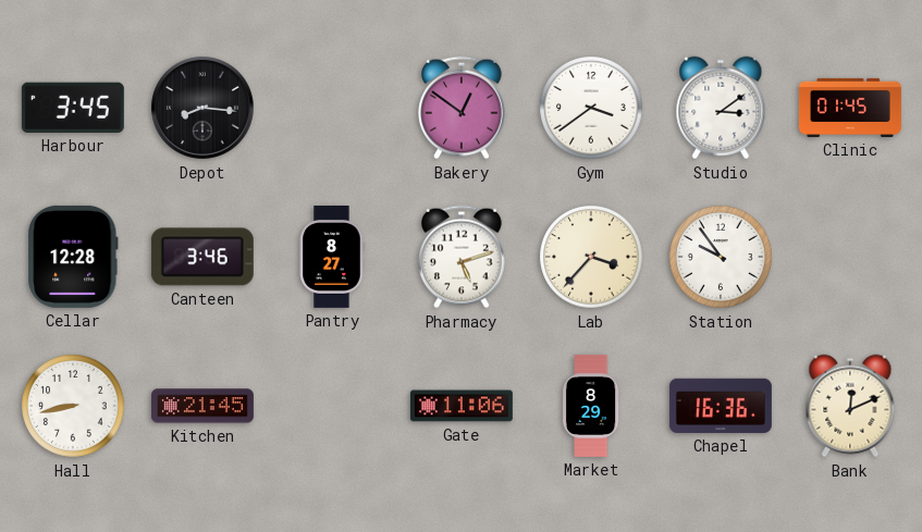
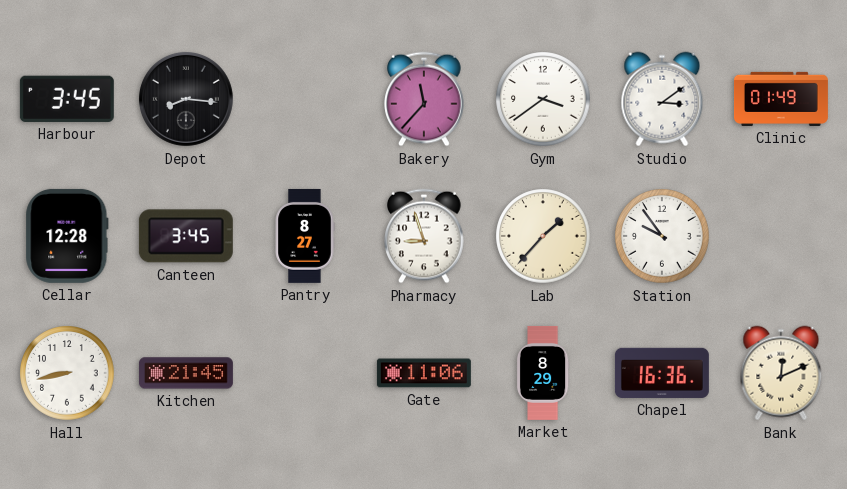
Bakery: 12:51 -> 11:37 (424, 99)
Clinic: 01:45 -> 01:49 (782, 99)
Canteen: 3:46 -> 3:45 (186, 236)
Pharmacy: 5:12 -> 8:57 (424, 236)
Lab: 3:37 -> 1:37 (543, 236)
